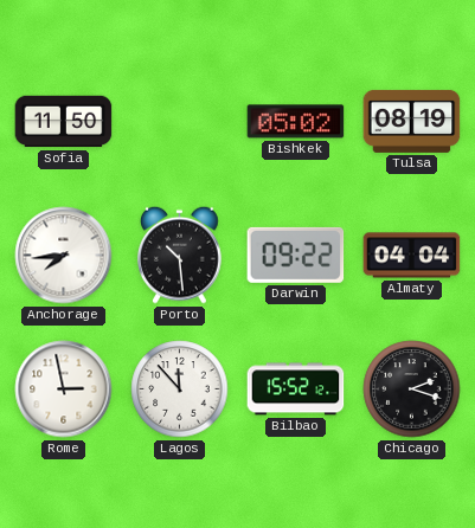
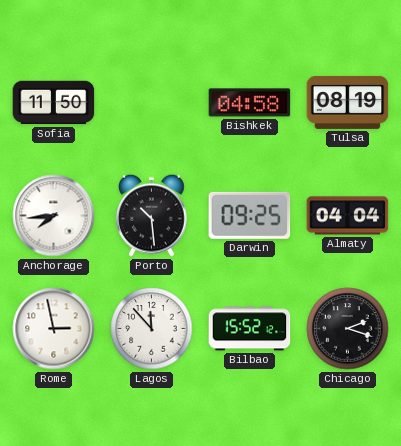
Bishkek: 05:02 -> 04:58 (250, 103)
Darwin: 09:22 -> 09:25 (250, 215)
